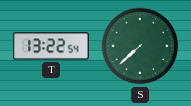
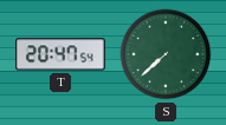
T: 13:22 -> 20:47 (60, 54)
